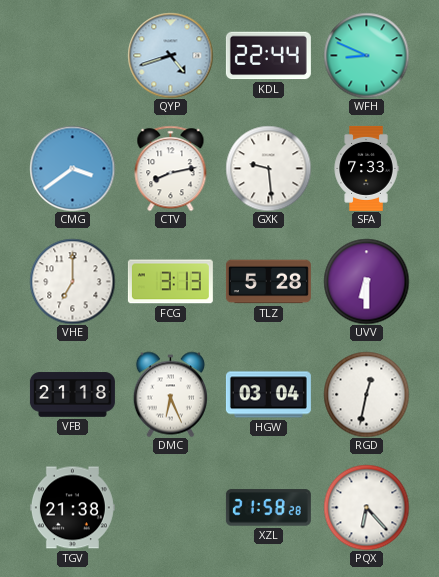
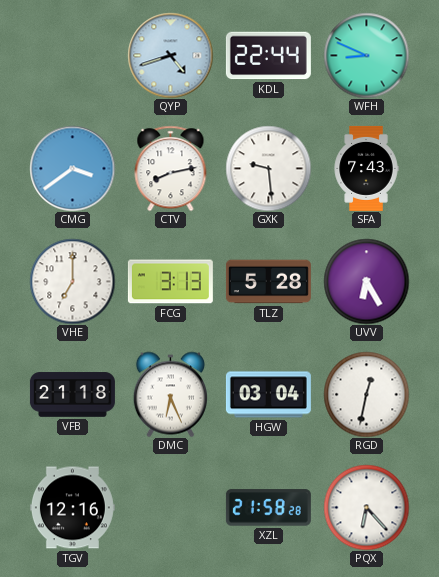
SFA: 7:33 -> 7:43 (366, 168)
UVV: 6:30 -> 6:25 (366, 281)
TGV: 21:38 -> 12:16 (72, 508)
